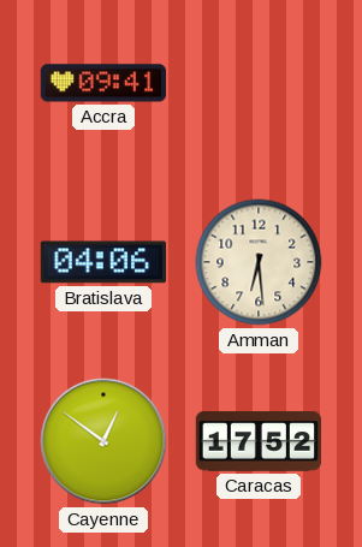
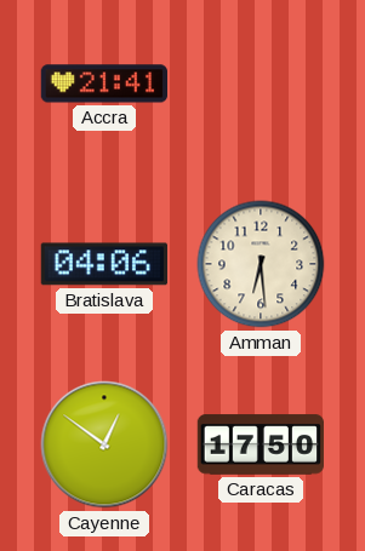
Accra: 09:41 -> 21:41 (103, 84)
Caracas: 17:52 -> 17:50 (261, 444)
